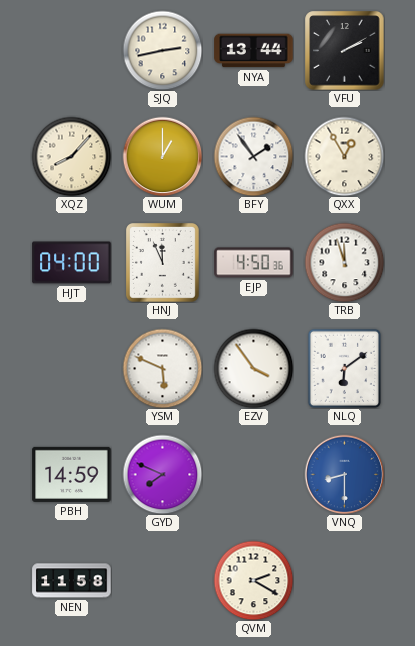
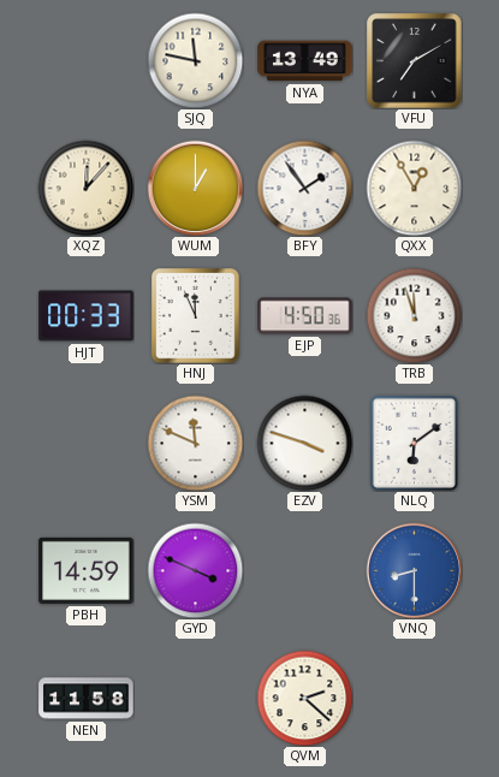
SJQ: 2:43 -> 11:47 (195, 60)
NYA: 13:44 -> 13:49 (305, 61)
VFU: 2:10 -> 7:10 (415, 61)
XQZ: 8:07 -> 12:07 (85, 188)
HJT: 04:00 -> 00:33 (87, 316)
YSM: 5:49 -> 11:49 (195, 443)
EZV: 3:54 -> 3:48 (304, 443)
GYD: 7:49 -> 3:49 (195, 570)
QVM: 2:20 -> 2:22 (304, 698)
